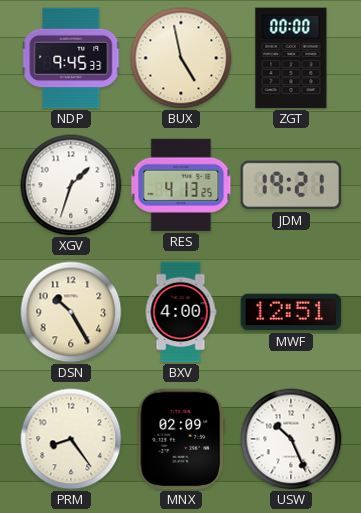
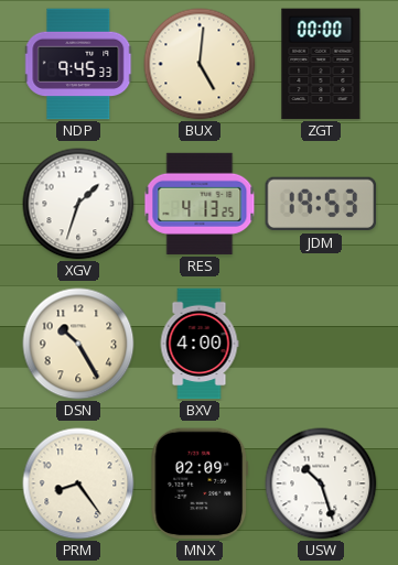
BUX: 4:58 -> 5:01 (200, 64)
JDM: 19:21 -> 19:53 (321, 204)
MWF: 12:51 -> none (291, 312)
USW: 10:26 -> 10:27 (321, 483)
